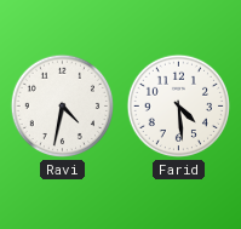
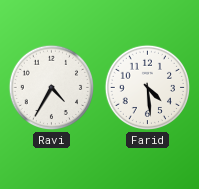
Ravi: 4:32 -> 4:35 (52, 88)
